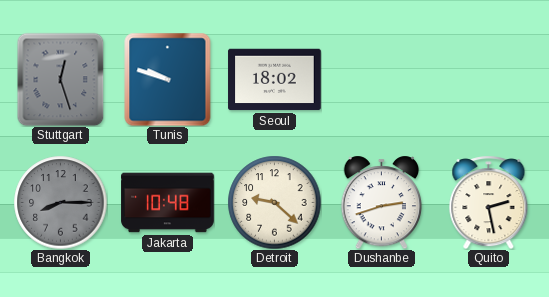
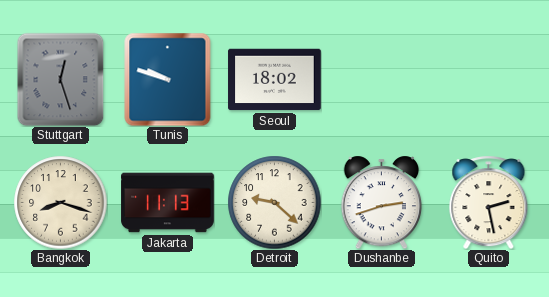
Bangkok: 8:15 -> 8:18 (60, 202)
Bangkok dial: grey -> cream (60, 202)
Jakarta: 10:48 -> 11:13 (168, 203)
